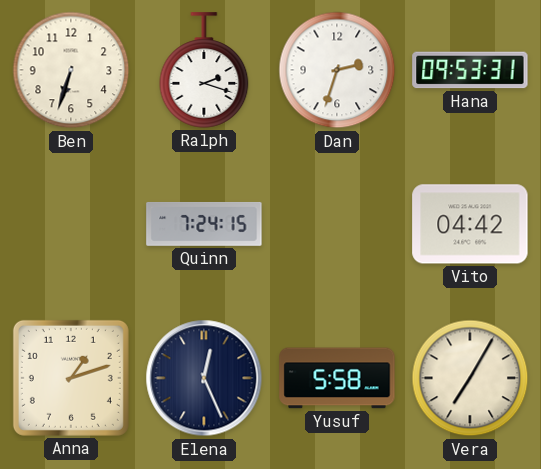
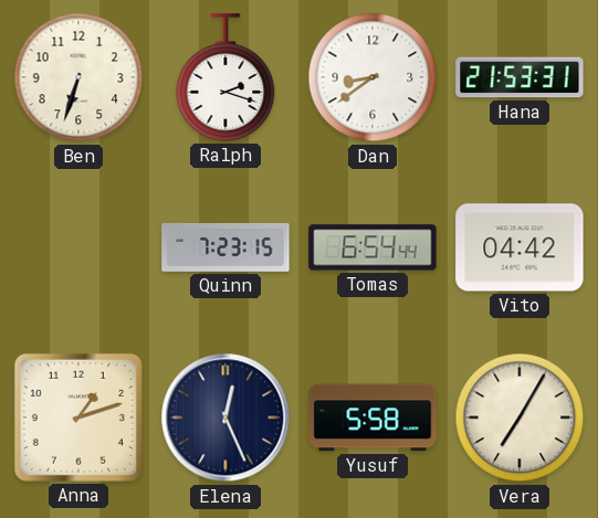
Dan: 2:33 -> 8:39 (373, 77)
Hana: 09:53 -> 21:53 (520, 77)
Quinn: 7:24 -> 7:23 (225, 247)
Tomas: none -> 6:54 (373, 247)
